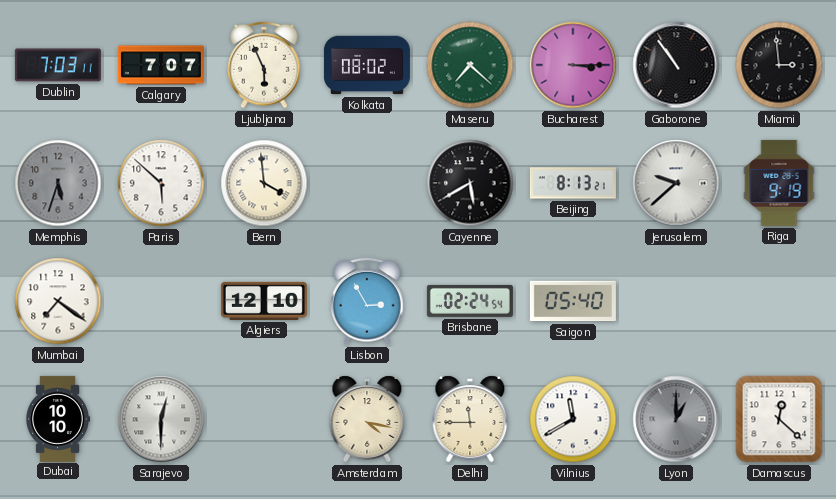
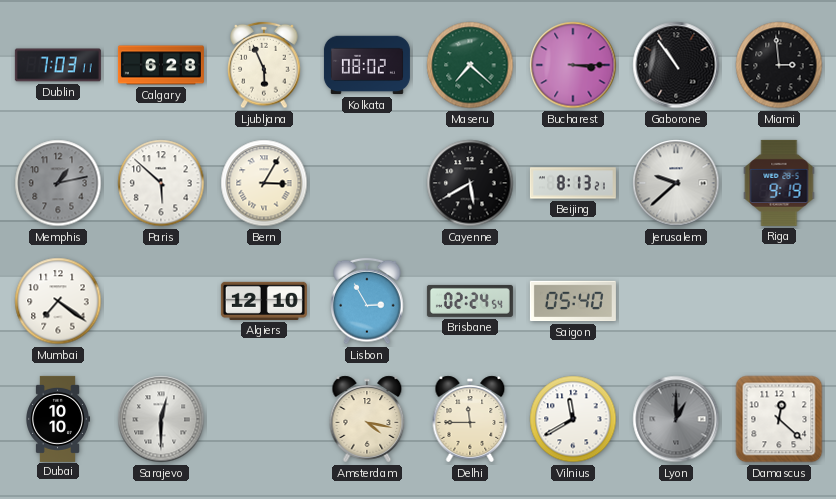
Calgary: 7:07 -> 6:28 (161, 65)
Memphis: 5:33 -> 1:13 (58, 183)
Bern: 3:59 -> 3:05 (264, 183)
